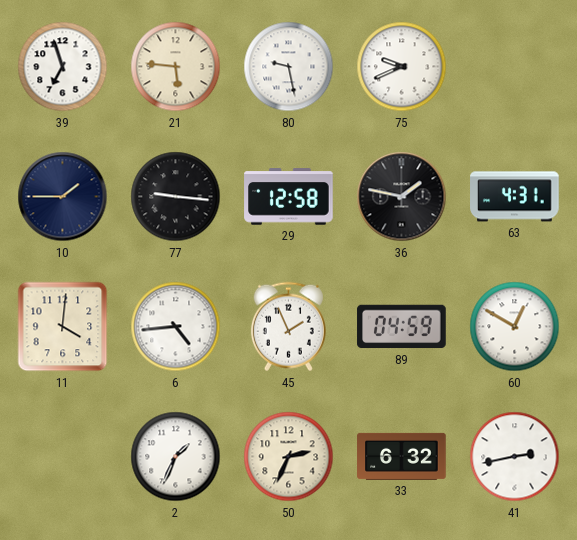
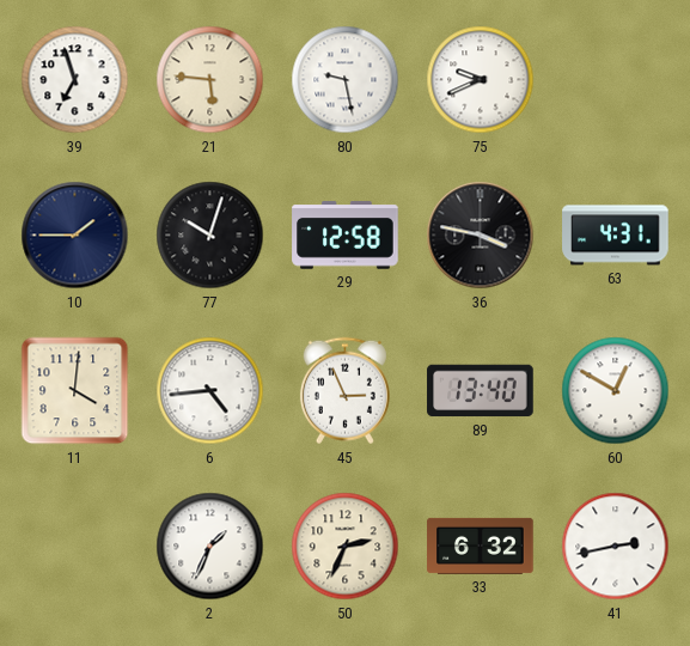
77: 9:16 -> 10:03 (210, 236)
36: 1:47 -> 3:47 (481, 236)
45: 1:56 -> 2:56 (344, 391)
89: 04:59 -> 13:40 (481, 391)
